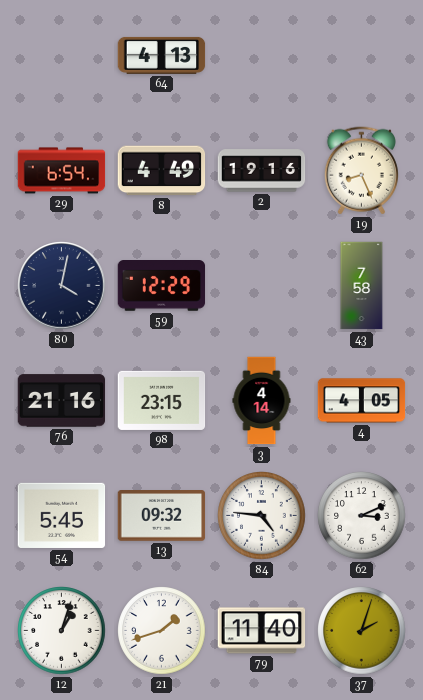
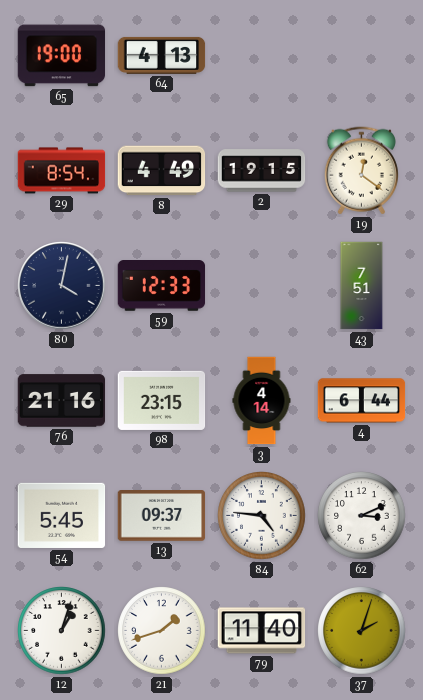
65: none -> 19:00 (62, 56)
29: 6:54 -> 8:54 (62, 171)
2: 19:16 -> 19:15 (262, 171)
19: 8:26 -> 12:21 (361, 171)
59: 12:29 -> 12:33 (162, 286)
43: 7:58 -> 7:51 (362, 286)
4: 4:05 -> 6:44 (362, 401)
13: 09:32 -> 09:37 (162, 516)
